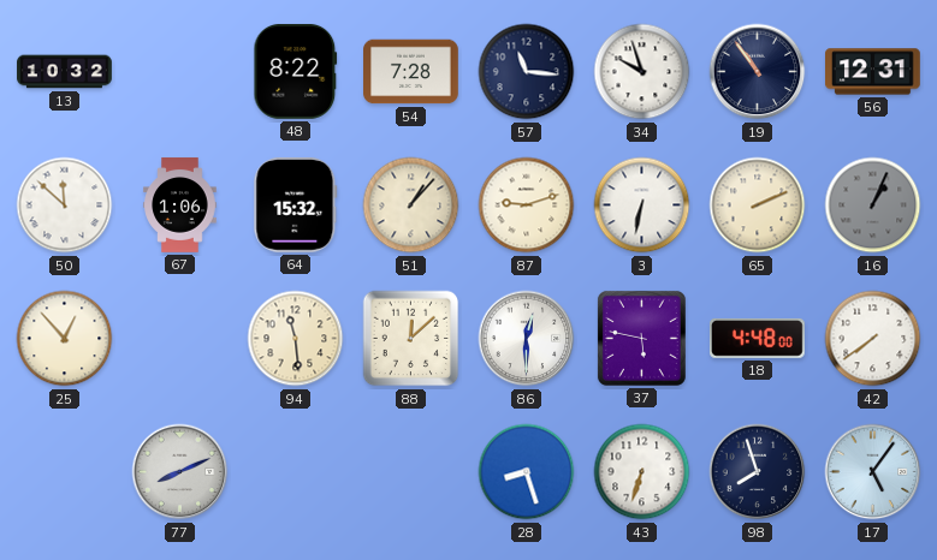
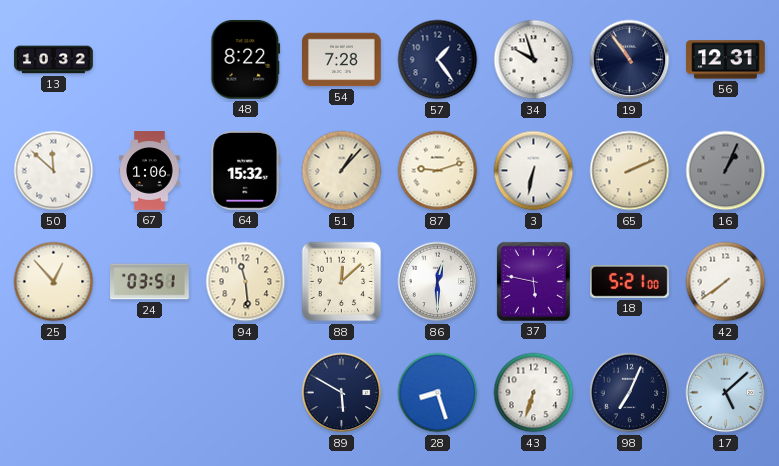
57: 11:16 -> 1:24 (438, 60)
24: none -> 03:51 (150, 282)
18: 4:48 -> 5:21 (630, 282)
77: 8:11 -> none (180, 472)
89: none -> 5:50 (342, 393)
98: 7:57 -> 7:04 (630, 393)
17: 5:06 -> 5:08 (726, 393)
